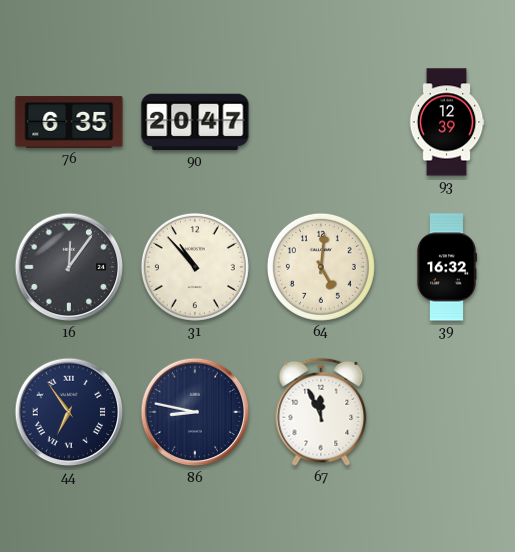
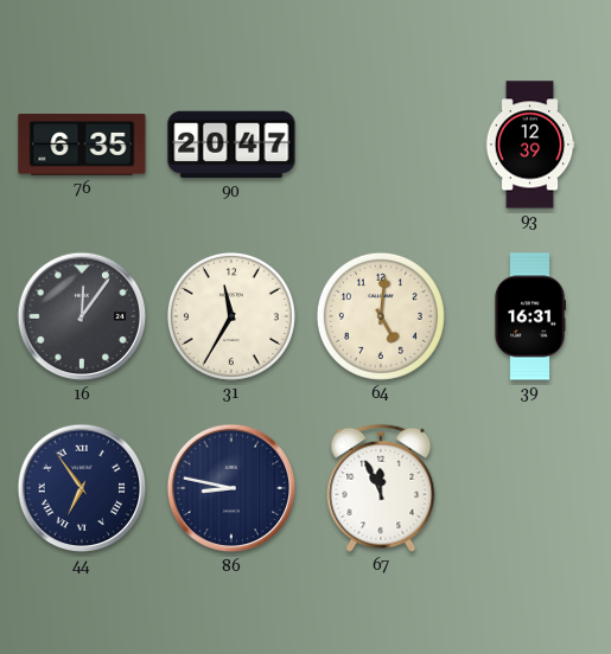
31: 10:53 -> 11:35 (231, 316)
39: 16:32 -> 16:31 (530, 316)
